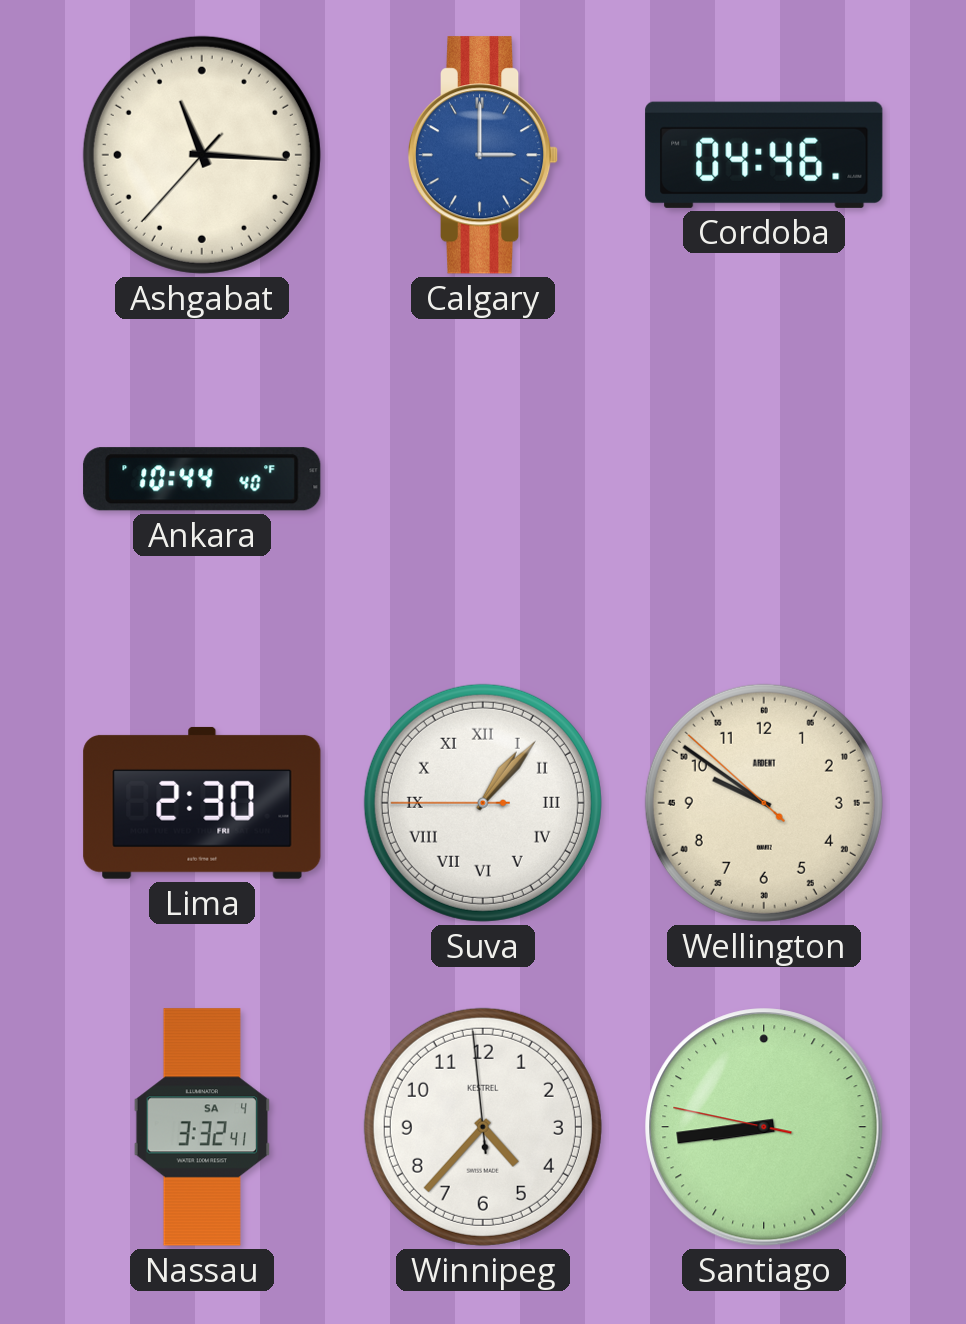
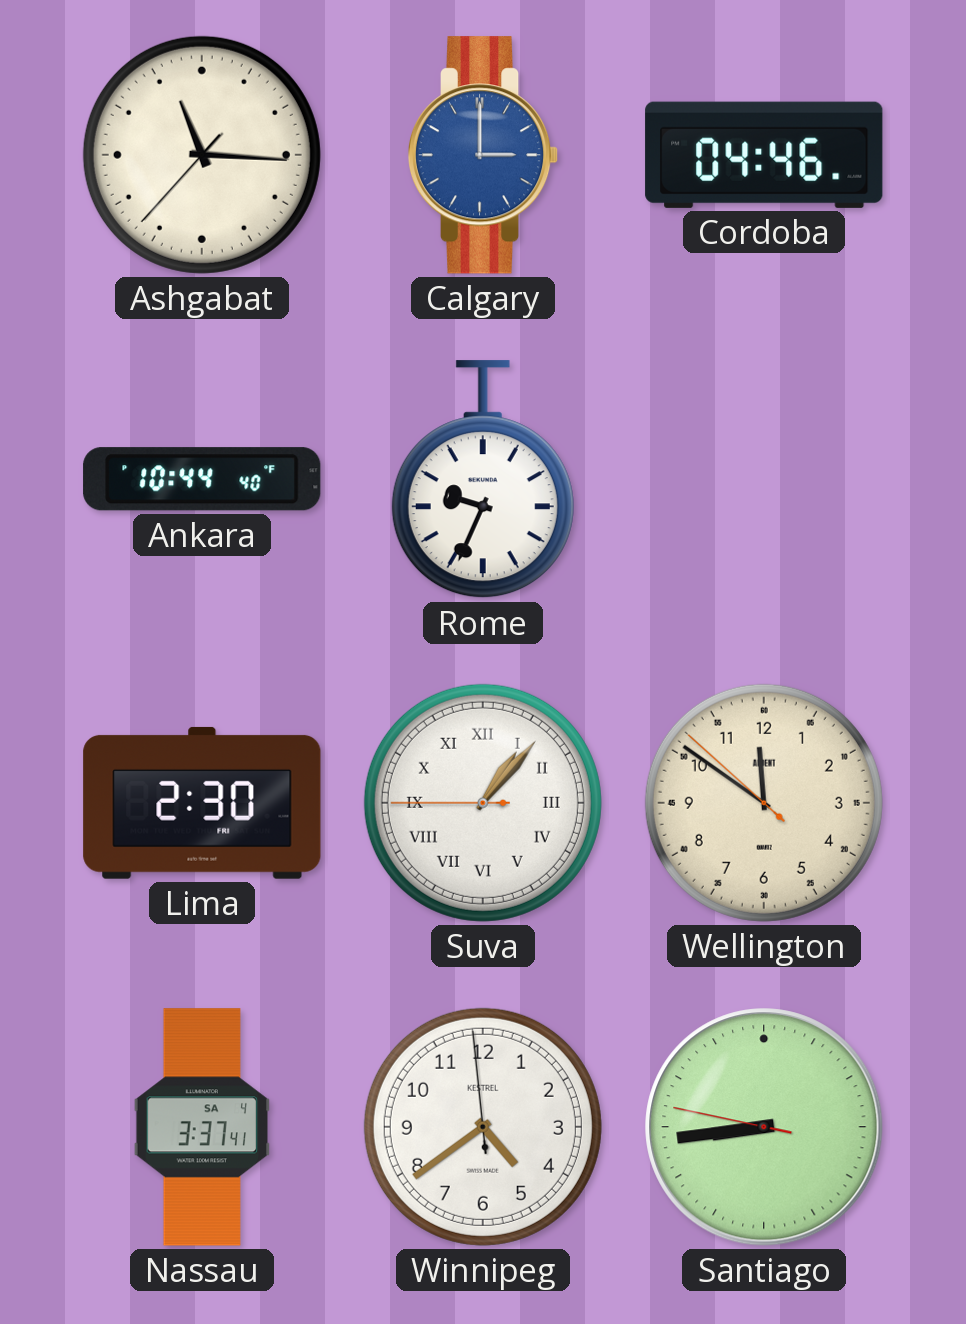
Rome: none -> 9:34 (483, 480)
Wellington: 9:50 -> 11:50 (764, 803)
Nassau: 3:32 -> 3:37 (201, 1127)
Winnipeg: 4:36 -> 4:38 (483, 1127)
